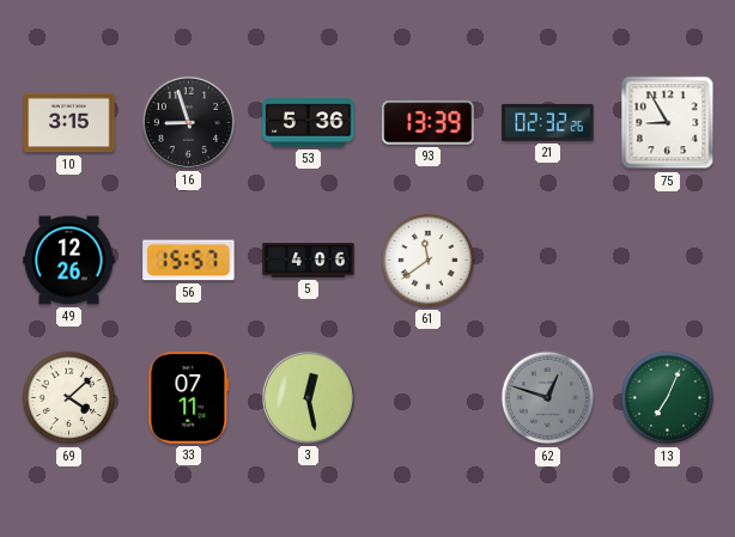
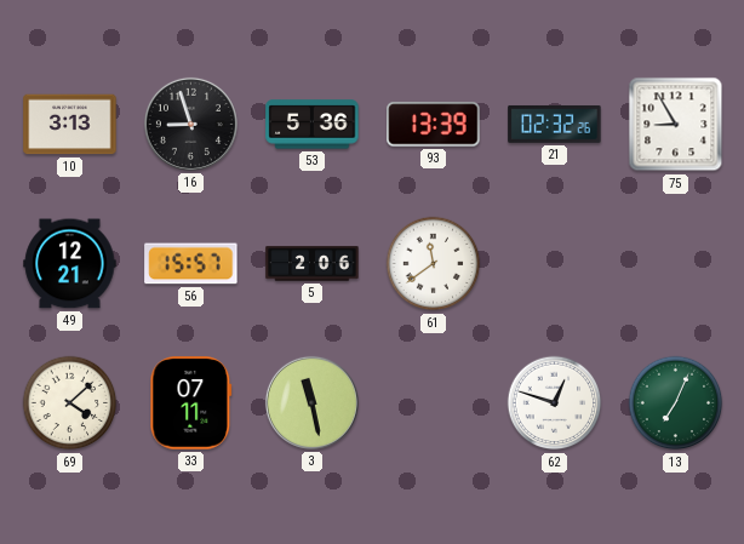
10: 3:15 -> 3:13 (70, 125)
49: 12:26 -> 12:21 (70, 264)
5: 4:06 -> 2:06 (313, 264)
3: 12:28 -> 11:28 (311, 402)
62 dial: grey -> white (555, 403)
